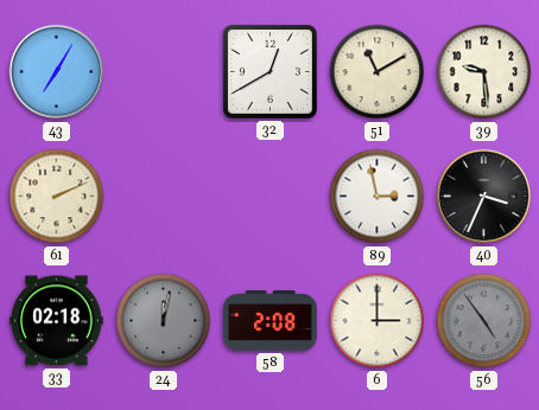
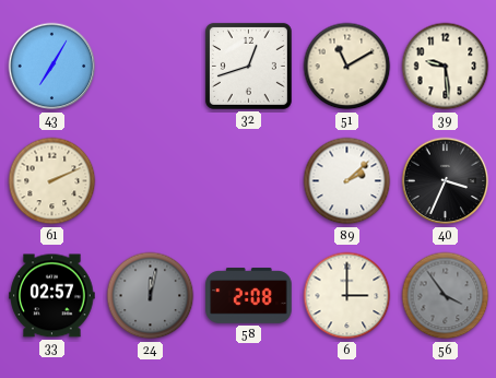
32: 12:40 -> 12:42 (248, 66)
89: 2:58 -> 2:08 (347, 181)
33: 02:18 -> 02:57 (52, 296)
56: 4:54 -> 3:54 (446, 296)
